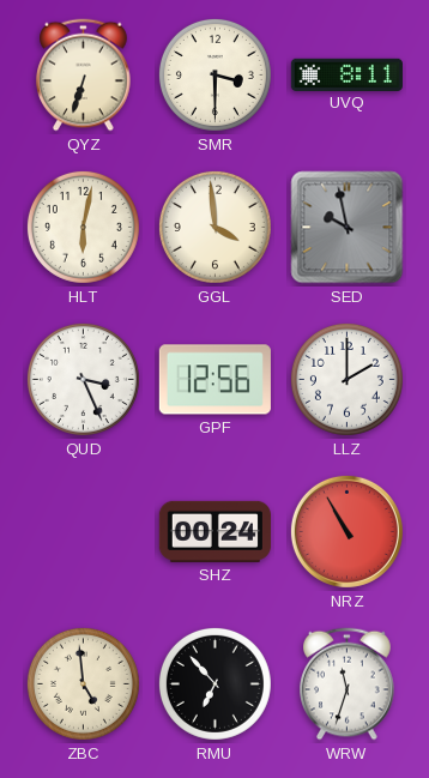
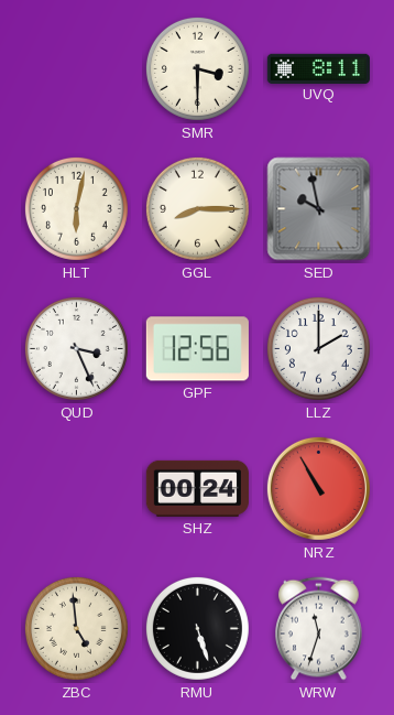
QYZ: 6:33 -> none (84, 76)
GGL: 3:59 -> 8:15 (197, 208)
RMU: 6:53 -> 5:27 (197, 628)
